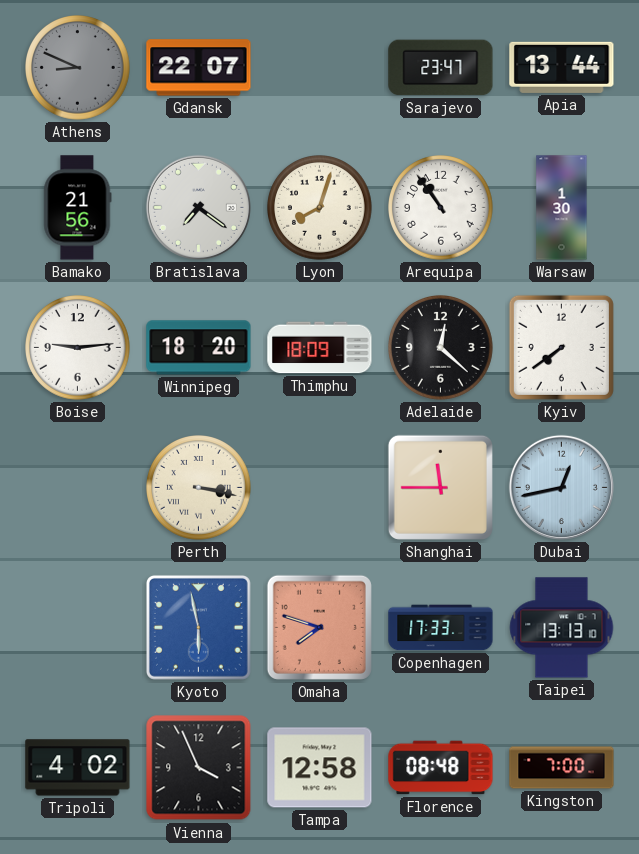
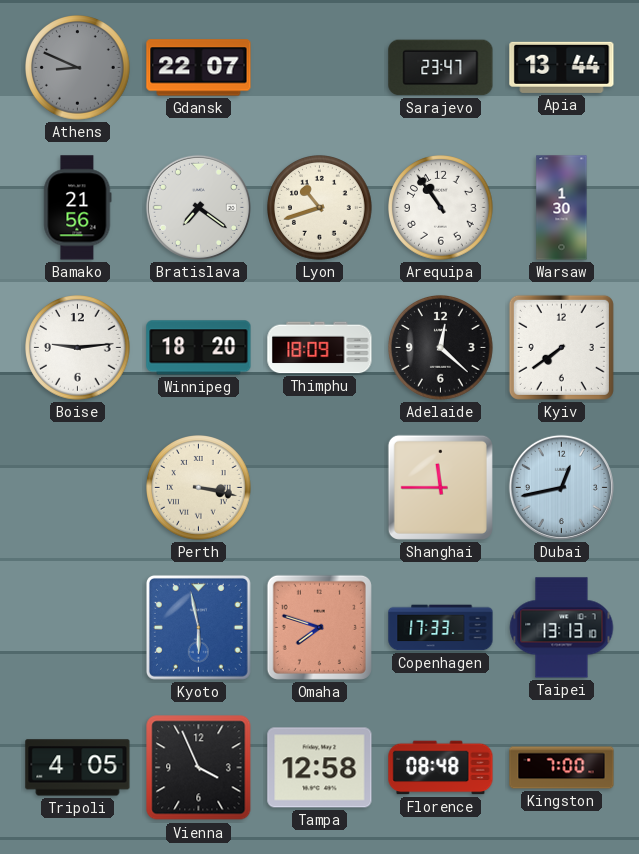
Lyon: 8:03 -> 10:42 (320, 208)
Tripoli: 4:02 -> 4:05 (78, 768)
